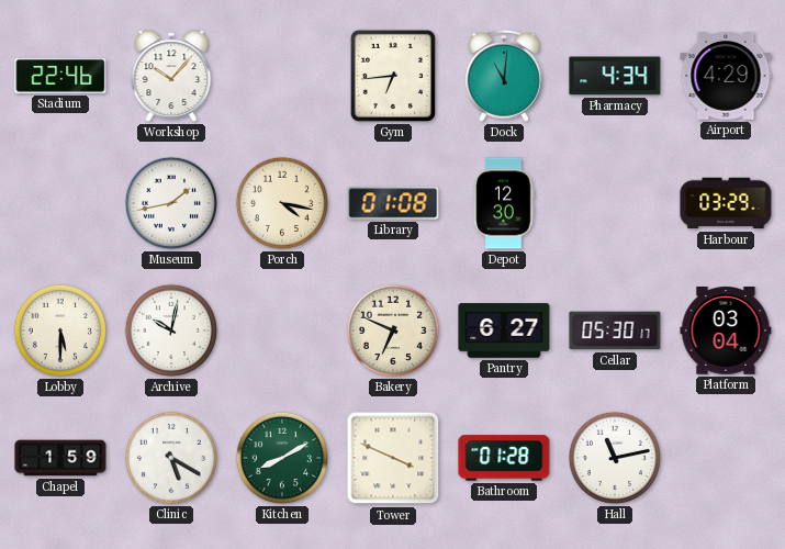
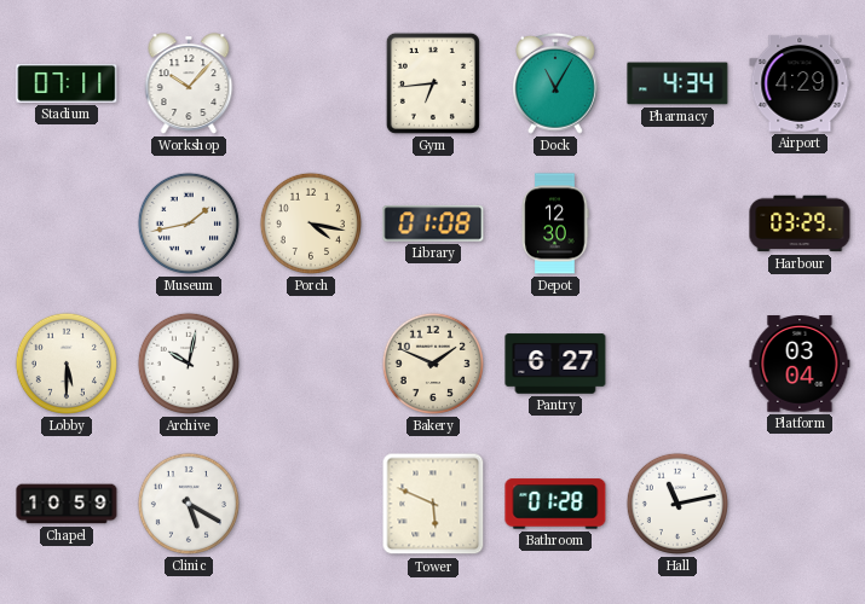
Stadium: 22:46 -> 07:11 (67, 85)
Dock: 11:01 -> 11:05 (557, 83)
Bakery: 6:49 -> 1:49 (433, 364)
Cellar: 05:30 -> none (615, 330)
Chapel: 1:59 -> 10:59 (67, 504)
Kitchen: 8:10 -> none (282, 458)
Tower: 3:49 -> 5:49 (433, 504)
